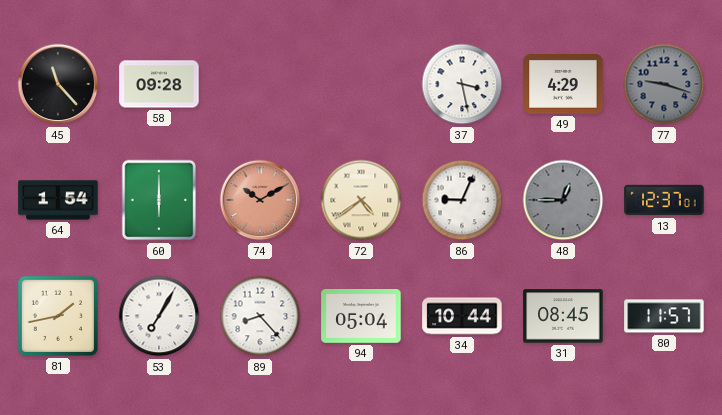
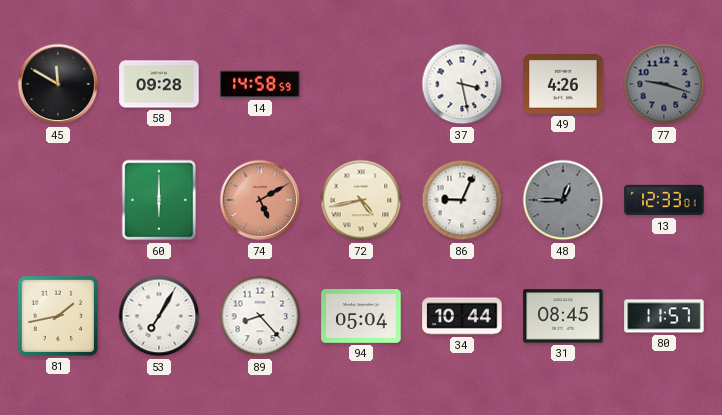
45: 11:23 -> 11:50 (58, 84)
14: none -> 14:58 (260, 84)
49: 4:29 -> 4:26 (563, 85)
64: 1:54 -> none (58, 200)
74: 10:10 -> 5:10 (260, 200)
72: 4:39 -> 4:43 (361, 200)
13: 12:37 -> 12:33 (664, 200)
